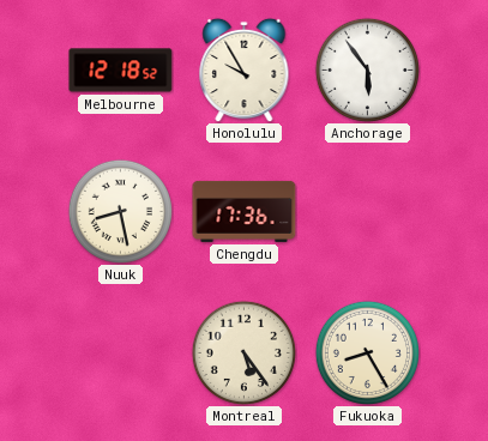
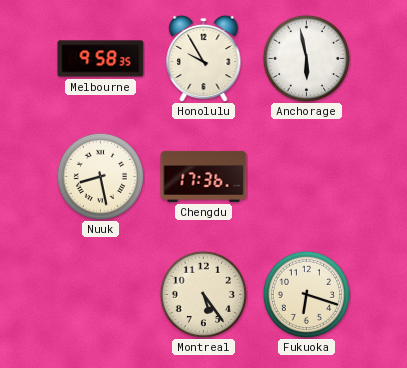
Melbourne: 12:18 -> 9:58 (101, 59)
Anchorage: 5:54 -> 5:58 (306, 58)
Fukuoka: 8:25 -> 6:18 (306, 294)
